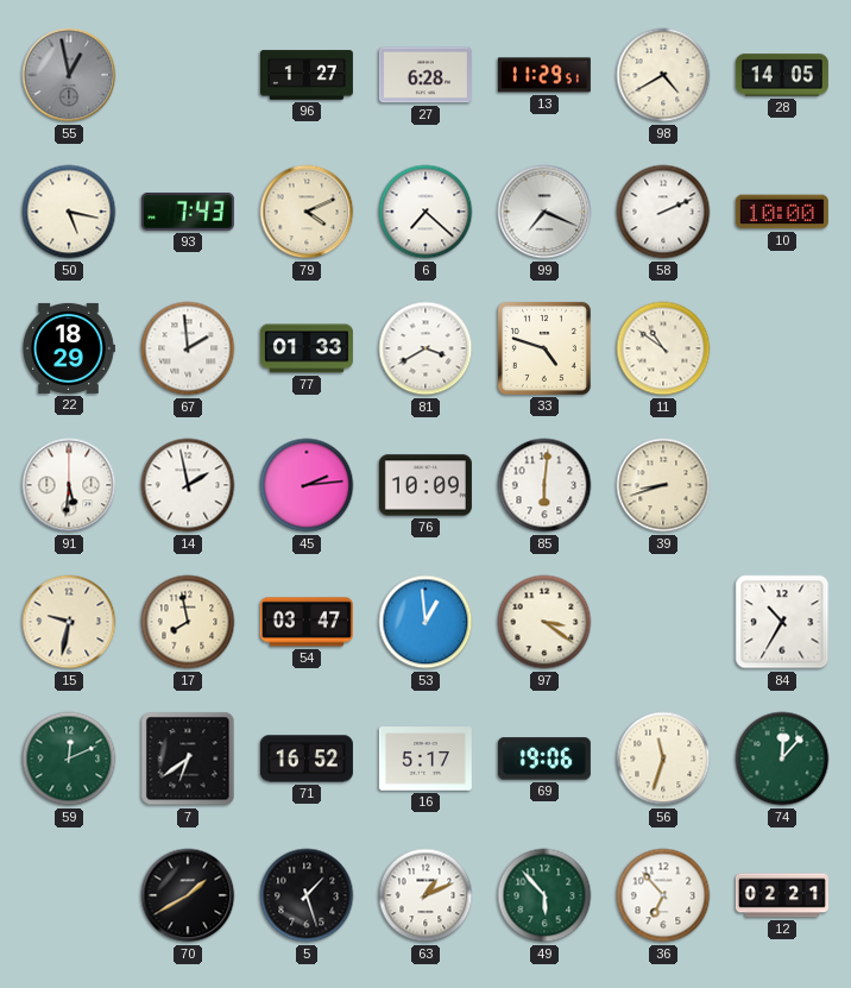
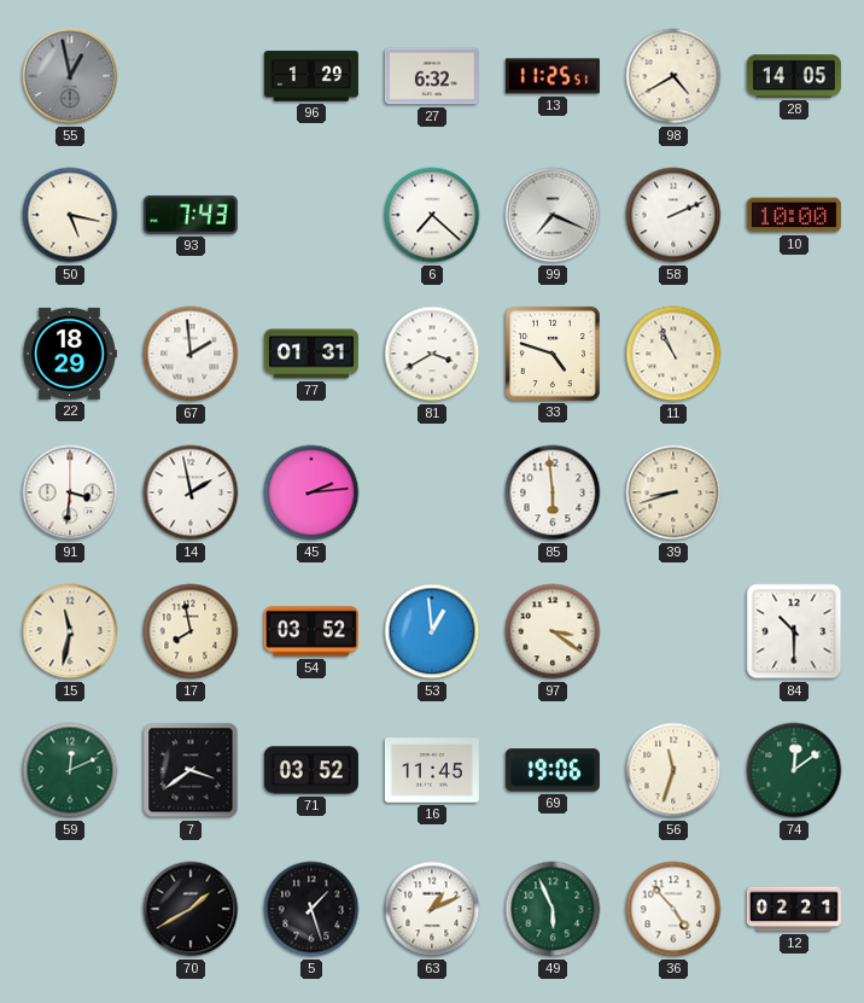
96: 1:27 -> 1:29 (311, 76)
27: 6:28 -> 6:32 (432, 76)
13: 11:29 -> 11:25 (553, 76)
79: 4:11 -> none (307, 212)
77: 01:33 -> 01:31 (311, 354)
11: 10:51 -> 10:56 (673, 354)
91: 5:31 -> 3:31 (70, 492)
76: 10:09 -> none (425, 485)
85: 6:01 -> 5:59 (553, 492)
15: 9:32 -> 11:32 (70, 631)
54: 03:47 -> 03:52 (311, 631)
84: 10:35 -> 10:30 (794, 631)
7: 6:39 -> 3:39 (191, 770)
71: 16:52 -> 03:52 (311, 770)
16: 5:17 -> 11:45 (432, 770)
74: 12:07 -> 12:09 (794, 770)
49: 5:53 -> 5:56 (553, 909)
36: 6:53 -> 4:53 (673, 909)
